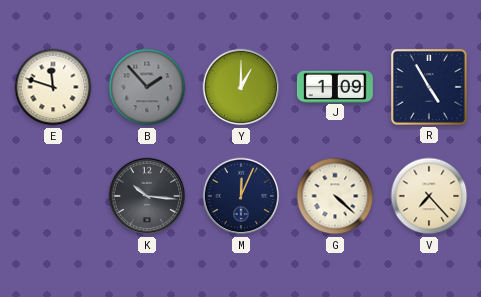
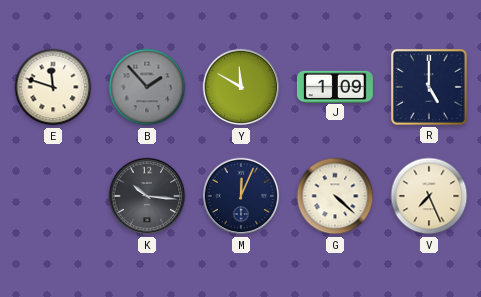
Y: 1:00 -> 11:50 (241, 87)
R: 4:55 -> 5:00 (429, 87)
V: 7:23 -> 7:26 (429, 196)
